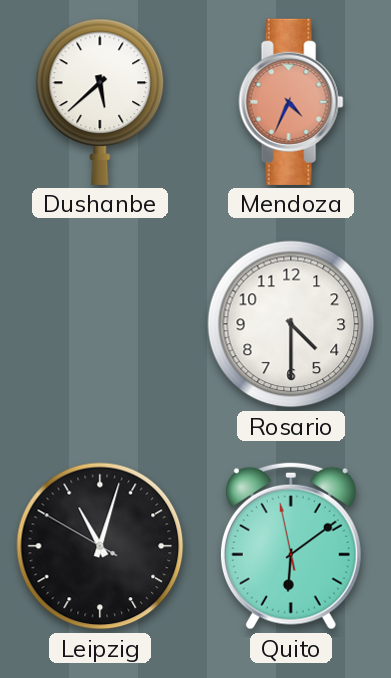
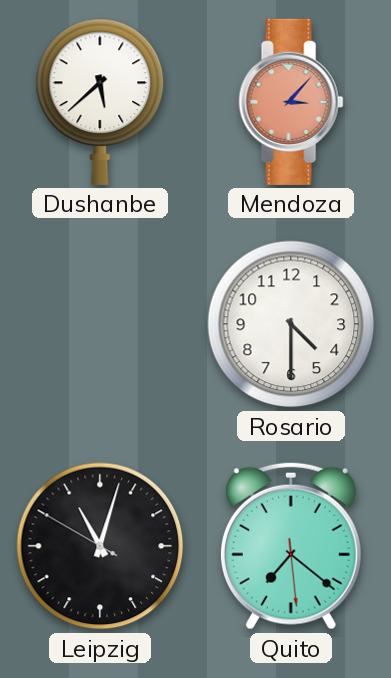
Mendoza: 4:34 -> 3:07 (291, 102)
Quito: 6:08 -> 7:21 (291, 546)
